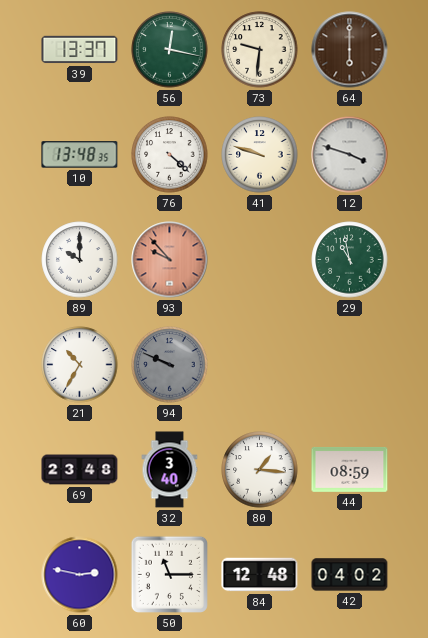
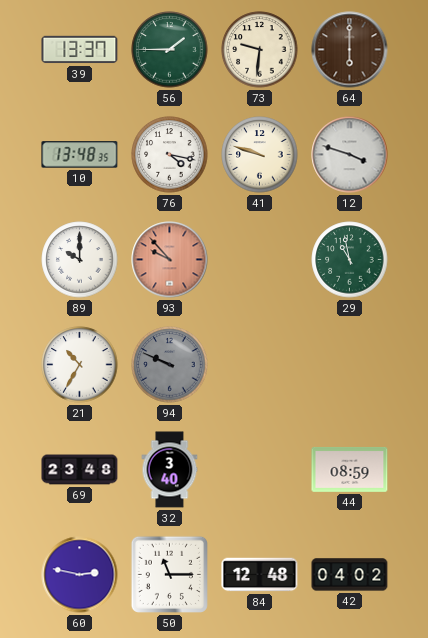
56: 12:17 -> 1:45 (170, 50)
76: 4:22 -> 4:17 (170, 155)
80: 1:16 -> none (260, 470)
